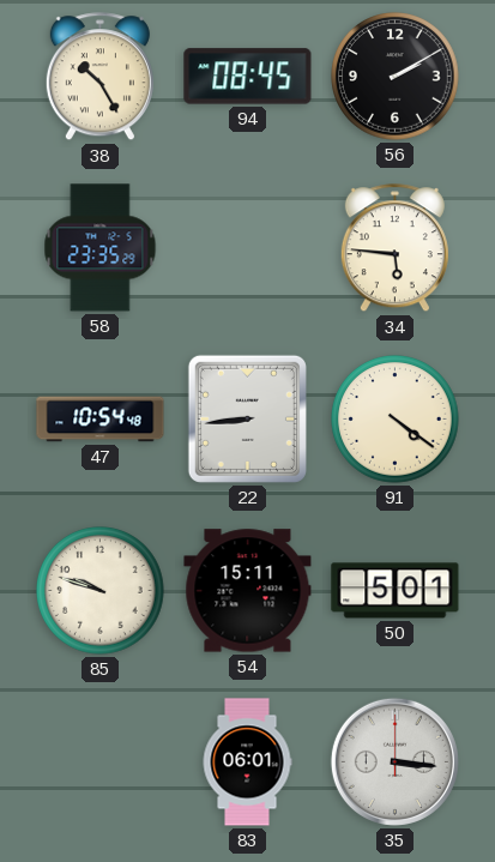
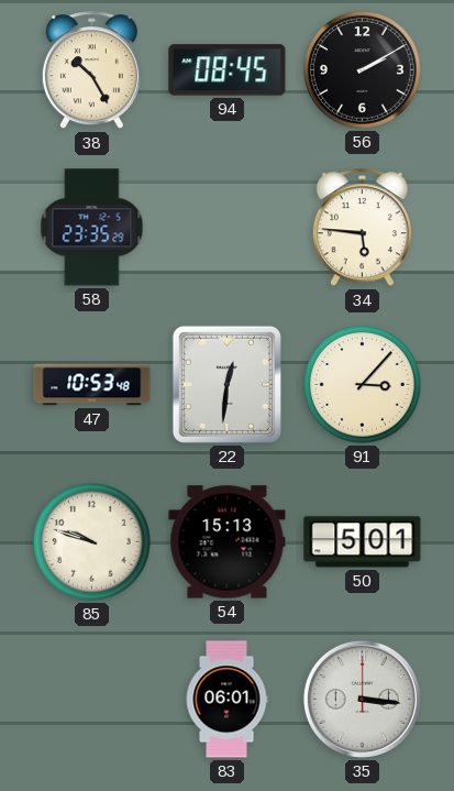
47: 10:54 -> 10:53 (92, 385)
22: 8:44 -> 12:31 (226, 384)
91: 4:21 -> 3:07 (363, 385)
54: 15:11 -> 15:13 (228, 542)
